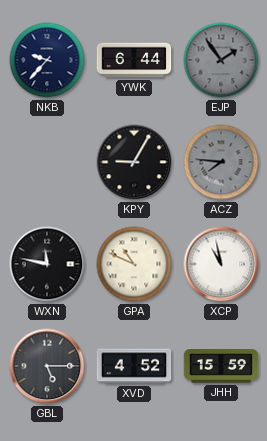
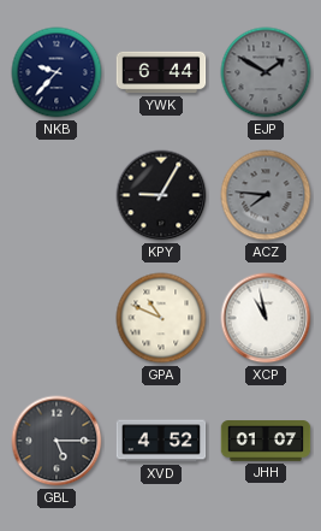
EJP: 1:54 -> 1:50 (266, 72)
WXN: 11:47 -> none (47, 264)
JHH: 15:59 -> 01:07 (266, 441)
